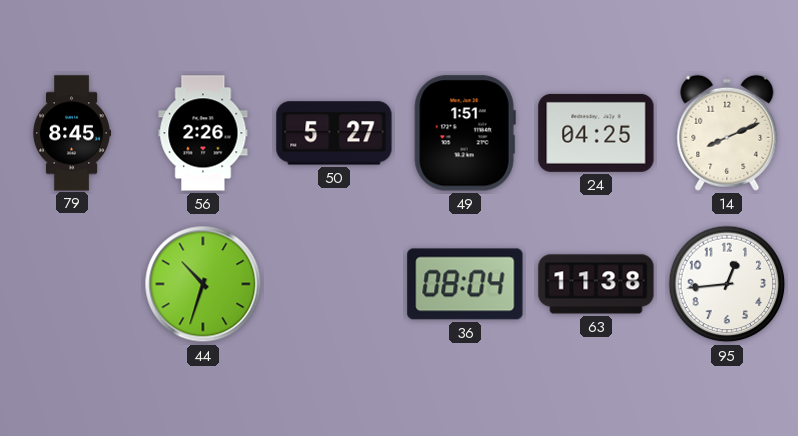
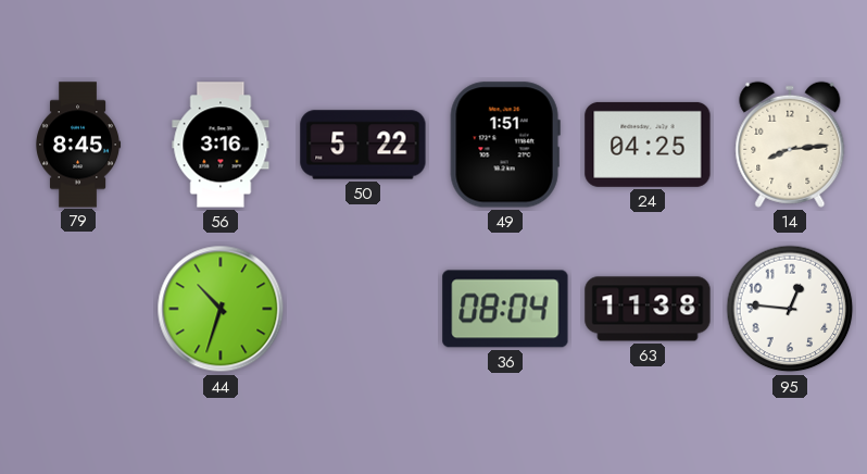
56: 2:26 -> 3:16 (221, 145)
50: 5:27 -> 5:22 (363, 145)
14: 8:11 -> 8:14 (790, 145)
95: 12:44 -> 12:46 (790, 309)
